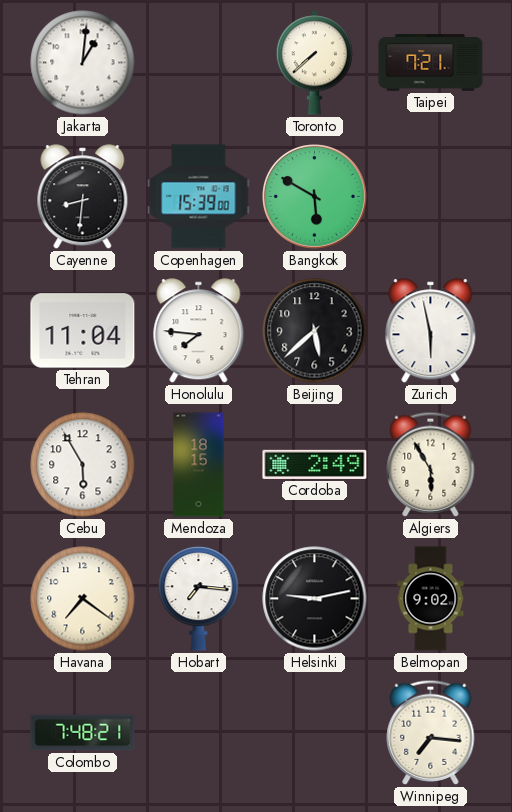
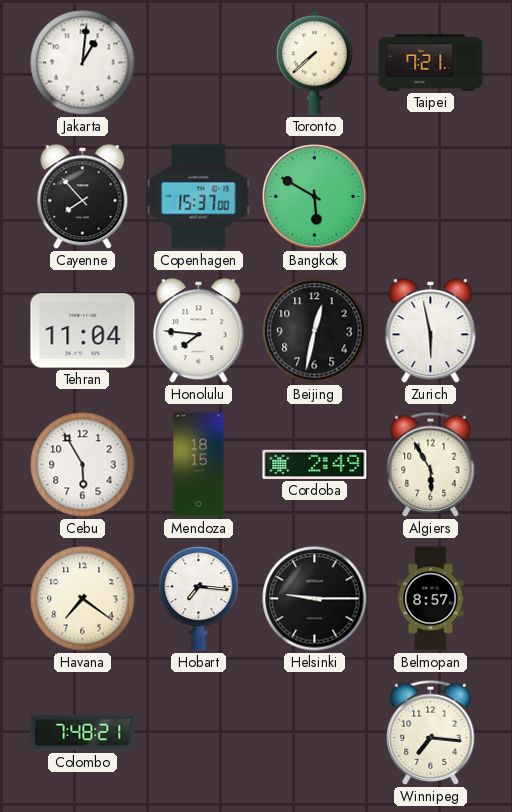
Cayenne: 8:31 -> 7:53 (83, 197)
Copenhagen: 15:39 -> 15:37 (199, 197)
Beijing: 5:38 -> 12:32 (315, 331)
Helsinki: 9:13 -> 9:15 (315, 599)
Belmopan: 9:02 -> 8:57 (431, 599)
